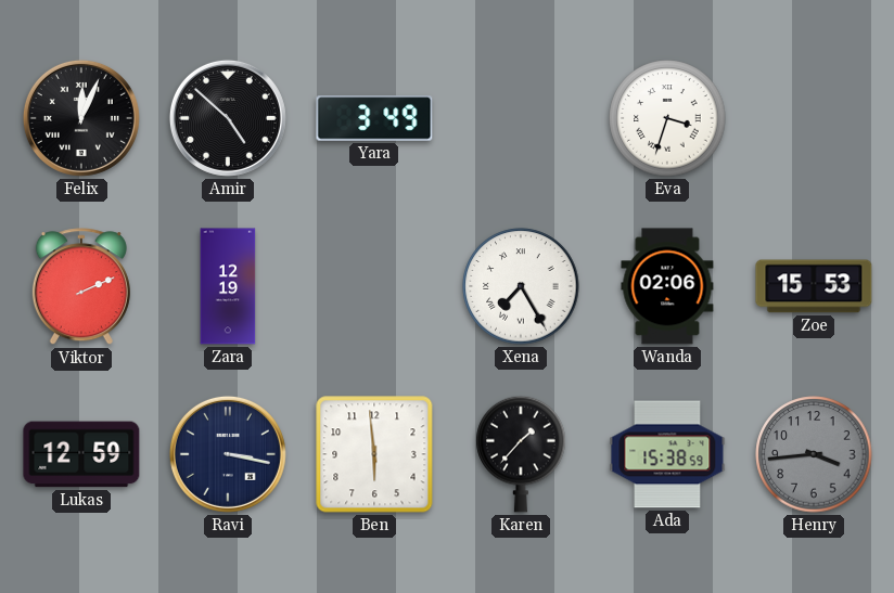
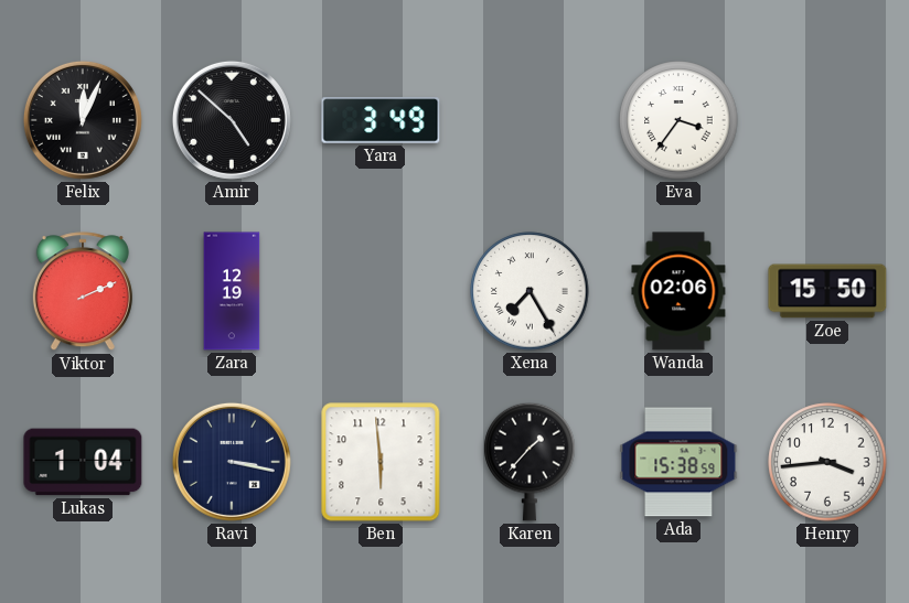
Eva: 3:33 -> 3:36 (678, 120)
Zoe: 15:53 -> 15:50 (827, 291)
Lukas: 12:59 -> 1:04 (83, 462)
Henry dial: grey -> white (827, 462)
